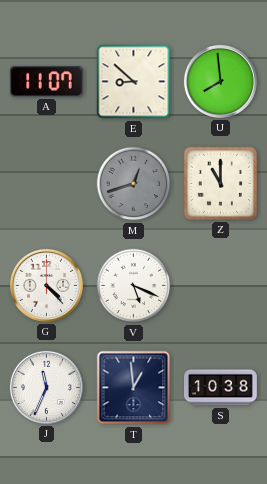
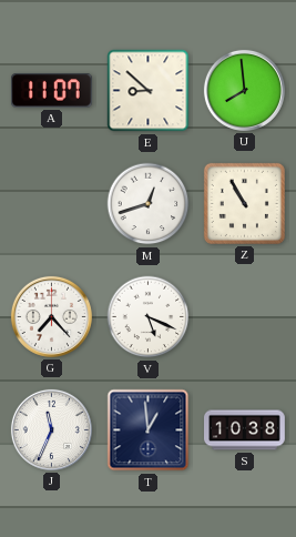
M dial: grey -> white (149, 204)
Z: 11:00 -> 10:55 (244, 203)
G: 4:23 -> 7:23 (51, 316)
